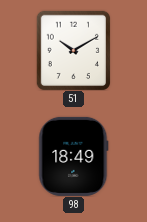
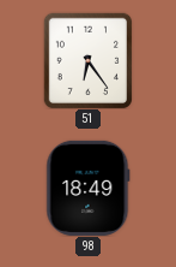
51: 10:10 -> 6:24 (87, 60)
